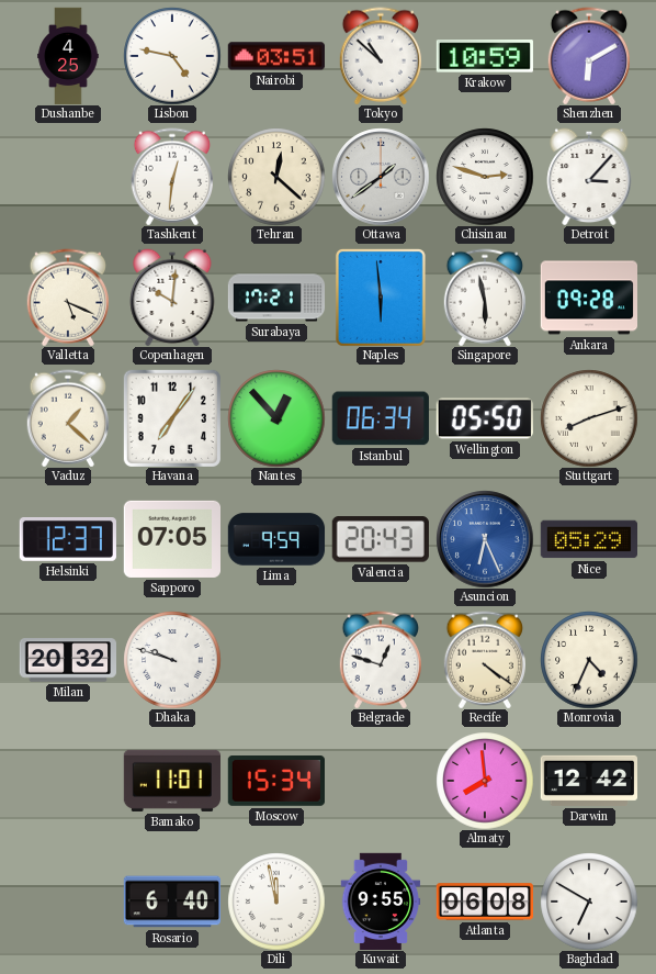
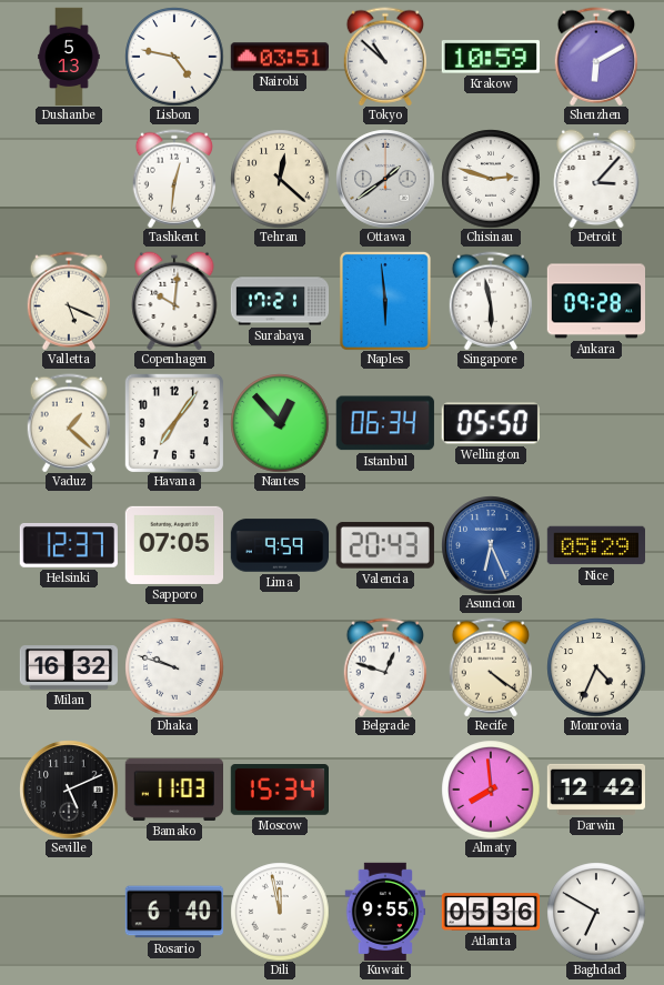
Dushanbe: 4:25 -> 5:13 (69, 57)
Stuttgart: 8:12 -> none (589, 418)
Milan: 20:32 -> 16:32 (68, 667)
Seville: none -> 5:11 (69, 790)
Bamako: 11:01 -> 11:03 (173, 790)
Atlanta: 06:08 -> 05:36 (491, 912)
